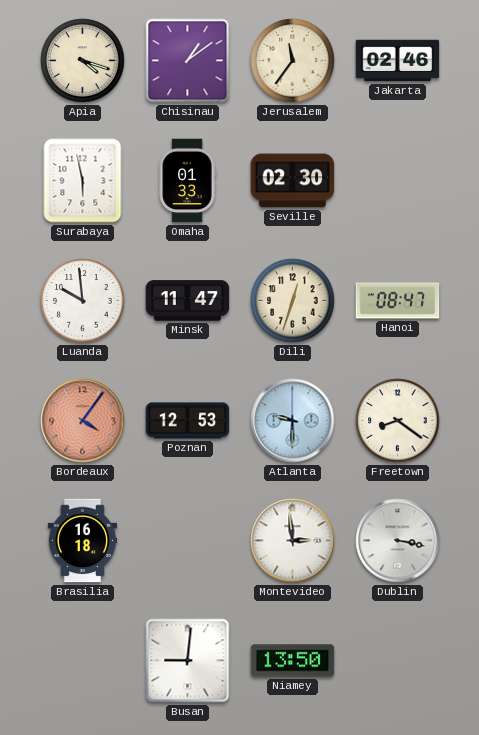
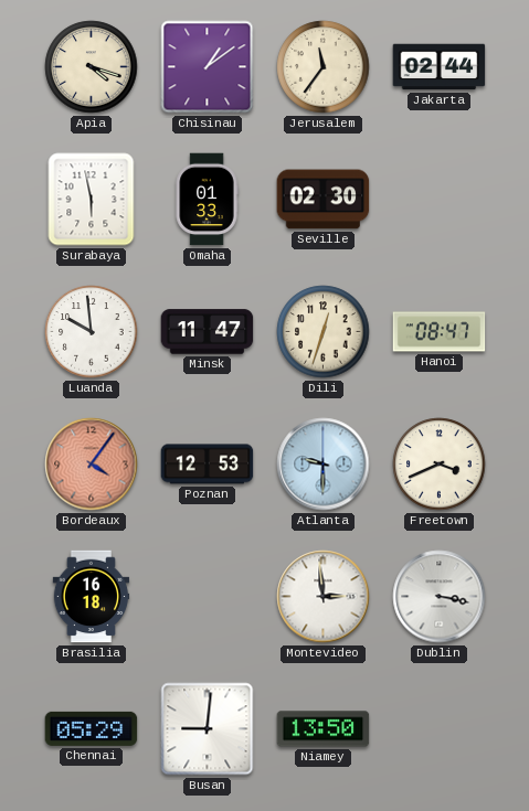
Jakarta: 02:46 -> 02:44 (440, 67)
Freetown: 8:21 -> 3:41 (440, 465)
Chennai: none -> 05:29 (92, 728)
